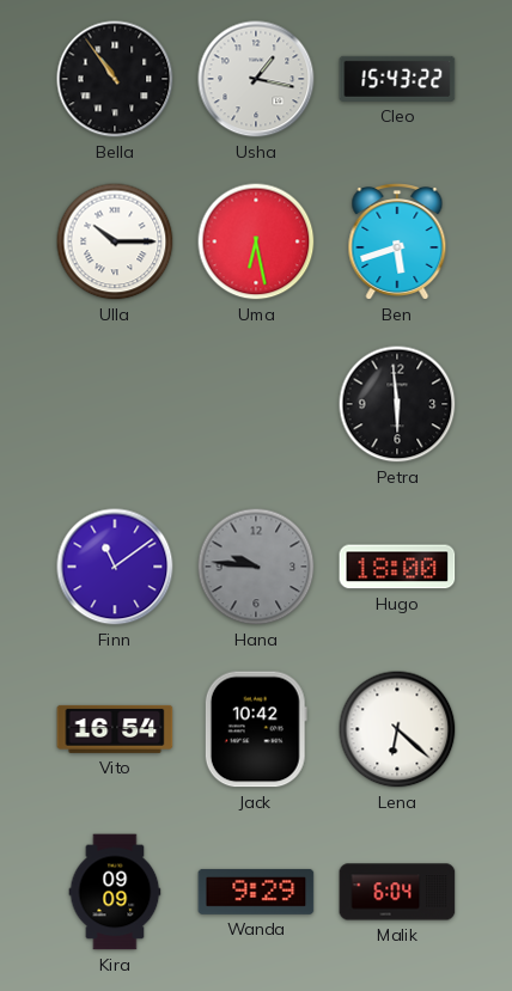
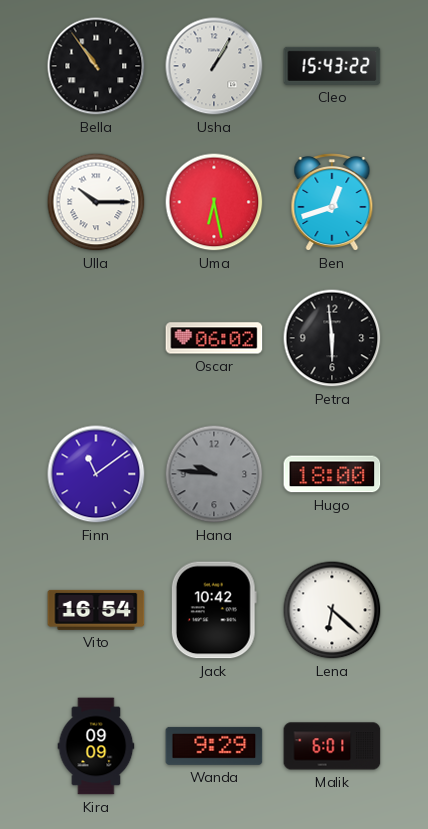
Usha: 1:17 -> 1:05 (214, 66)
Ben: 5:42 -> 12:42 (332, 203)
Oscar: none -> 06:02 (214, 338)
Malik: 6:04 -> 6:01 (332, 746)
